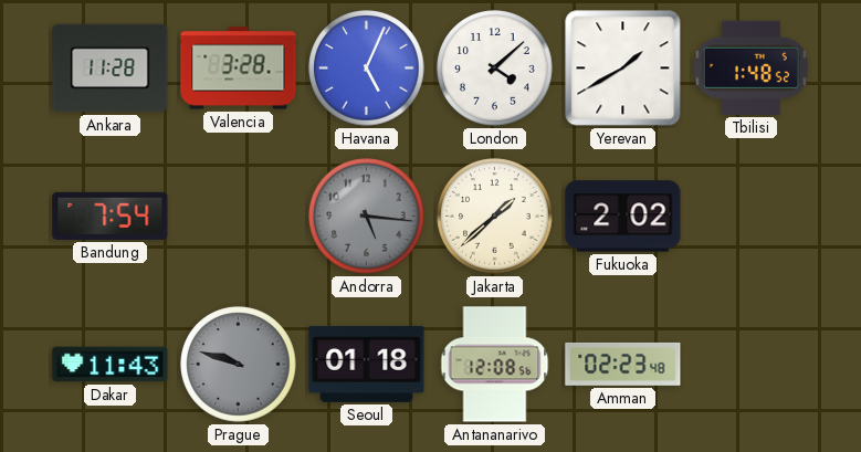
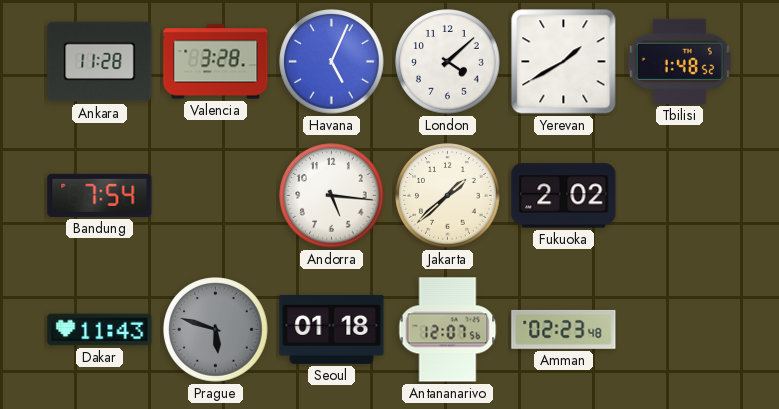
Andorra dial: grey -> white (332, 196)
Prague: 9:48 -> 5:48 (216, 330)
Antananarivo: 12:08 -> 12:07 (448, 330)
